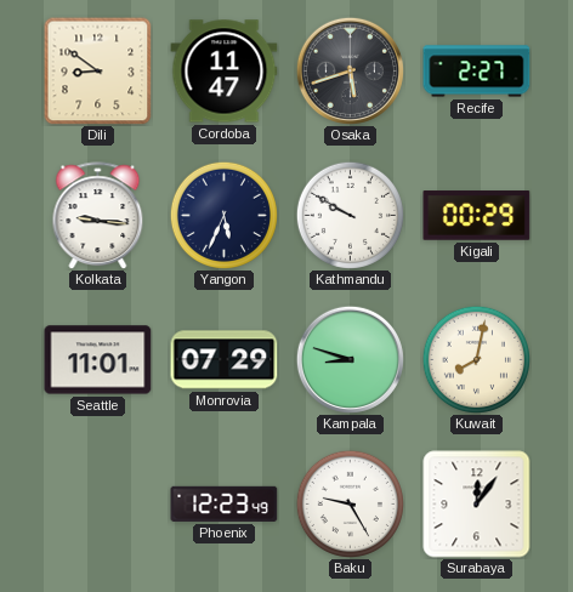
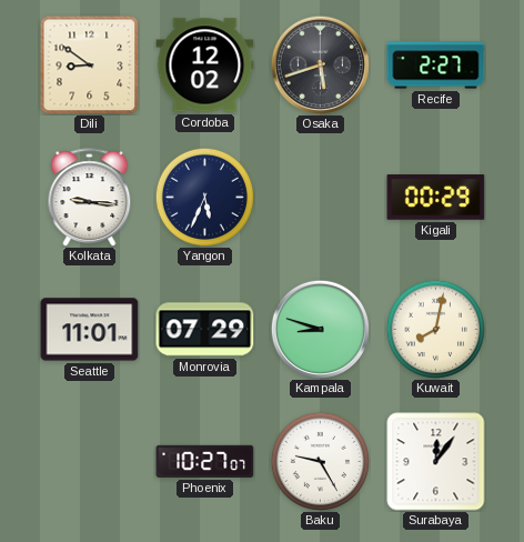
Cordoba: 11:47 -> 12:02 (205, 66)
Kathmandu: 9:50 -> none (350, 215)
Phoenix: 12:23 -> 10:27 (205, 461)
